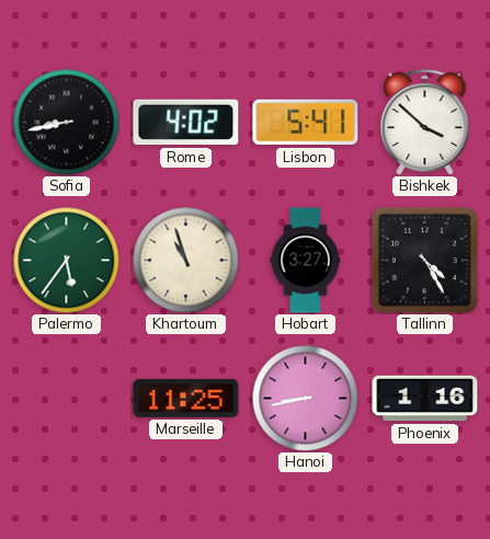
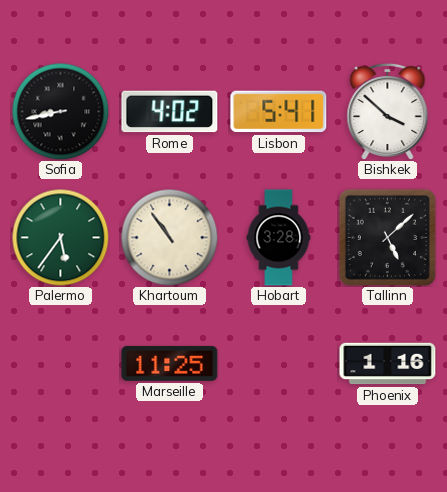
Khartoum: 10:57 -> 10:54 (169, 237)
Hobart: 3:27 -> 3:28 (279, 238)
Tallinn: 4:25 -> 5:08 (387, 237)
Hanoi: 8:43 -> none (305, 398)
